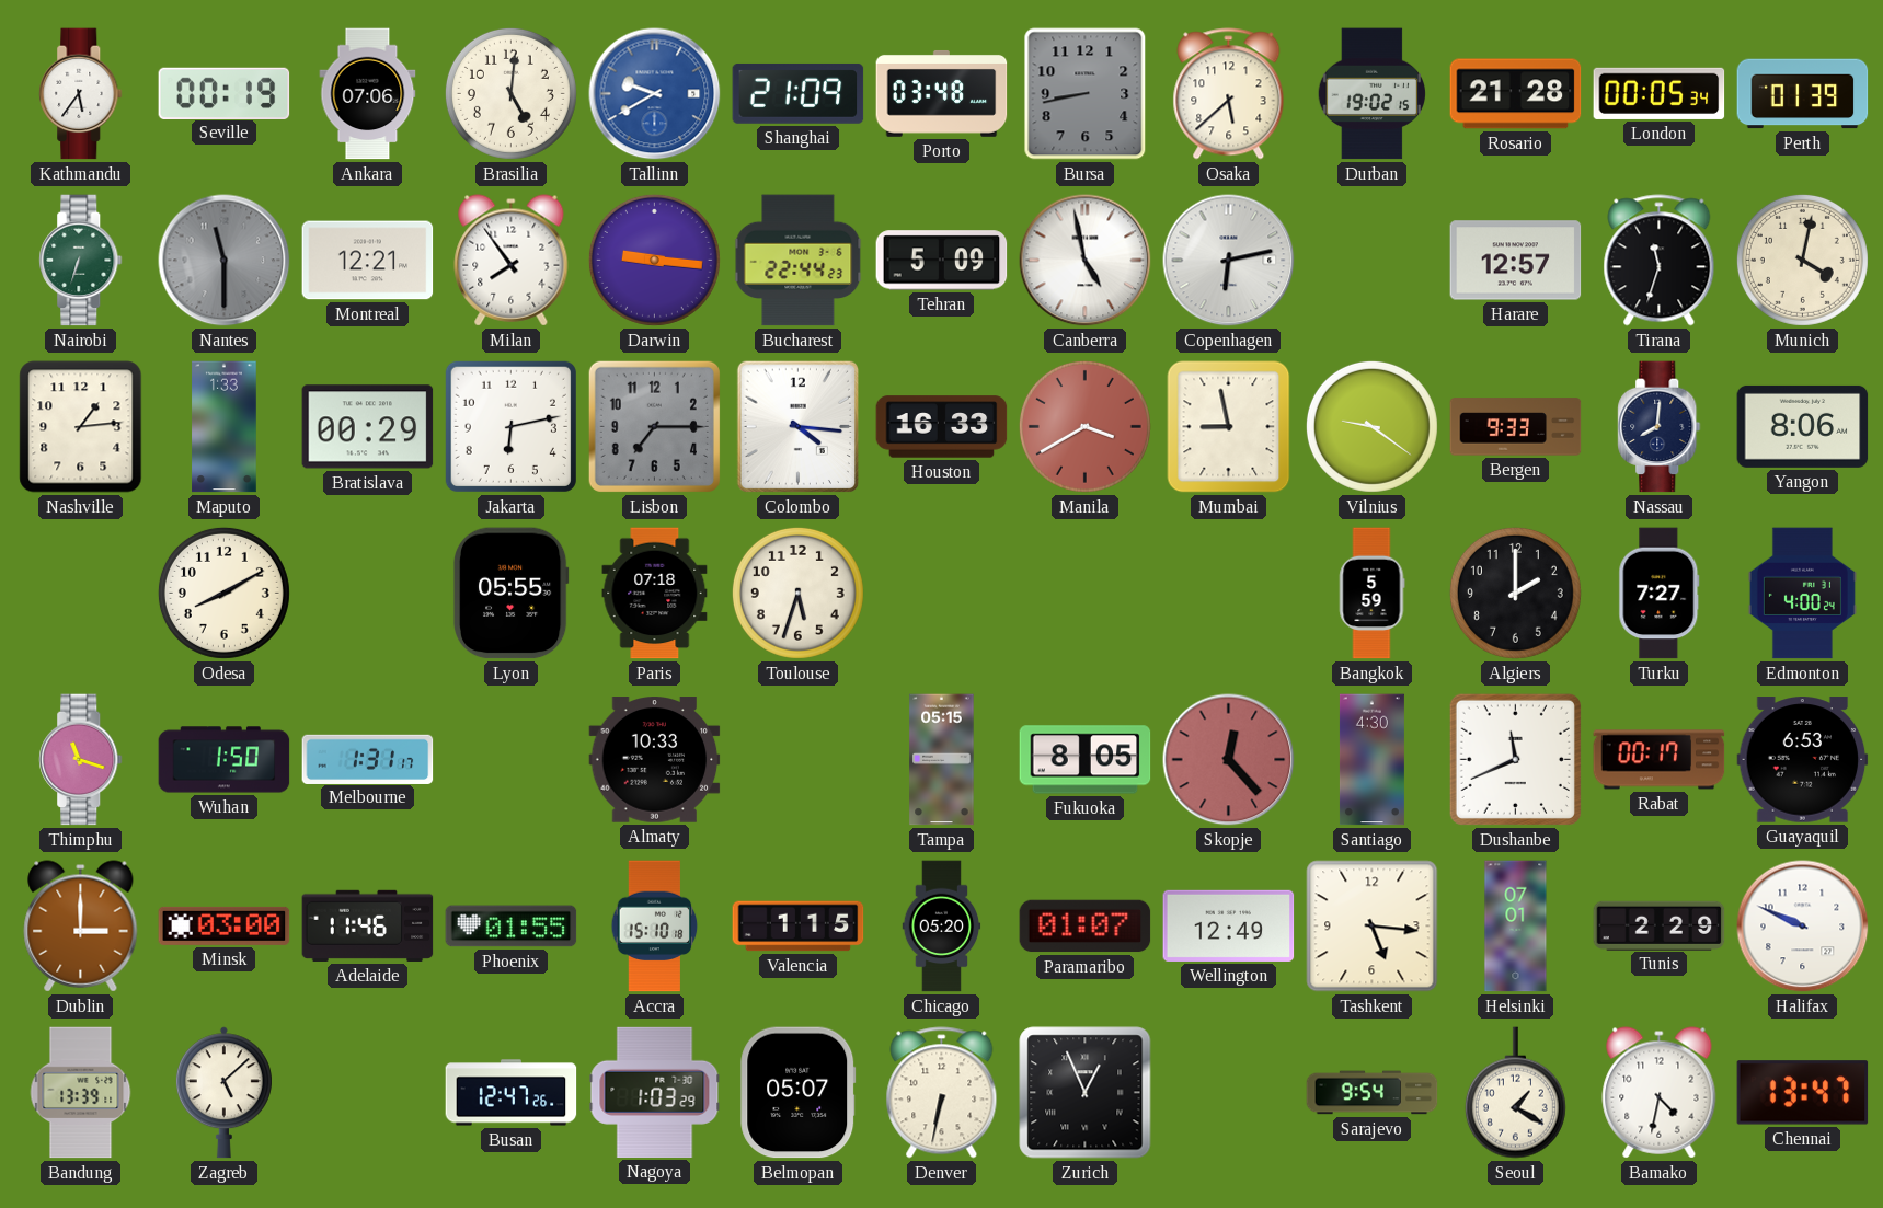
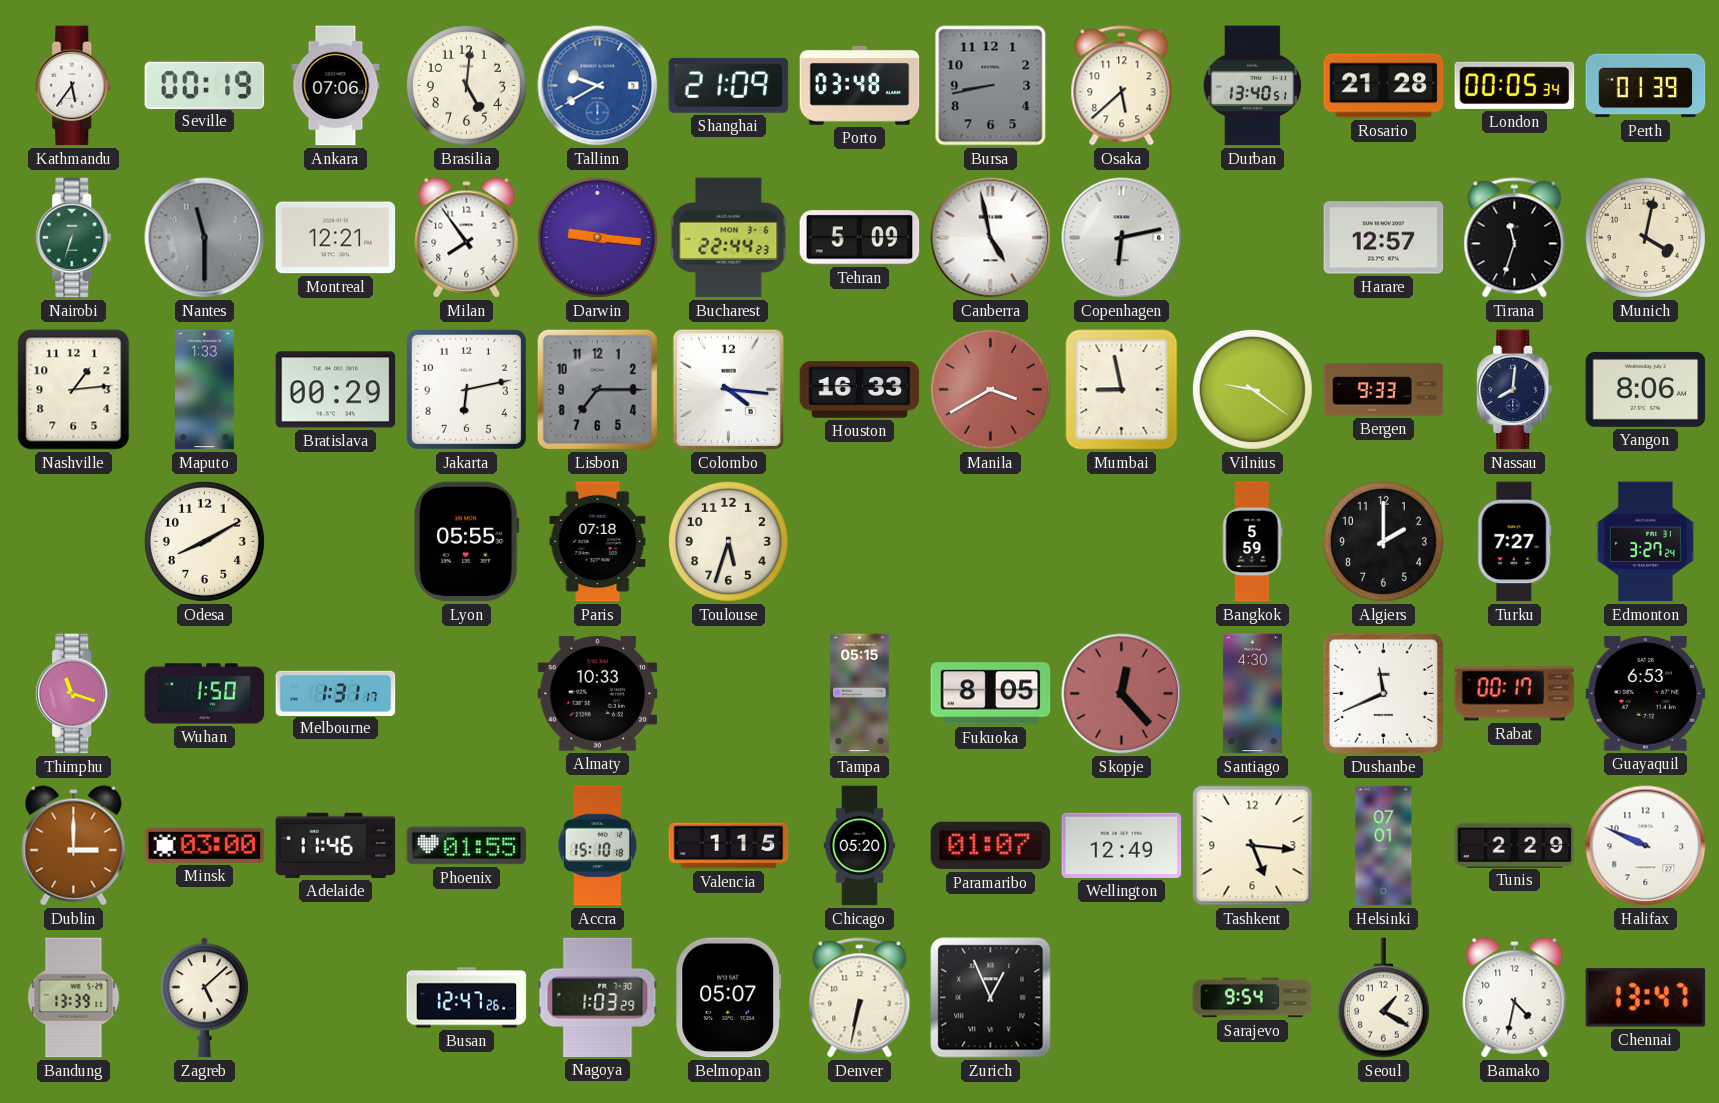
Durban: 19:02 -> 13:40 (1252, 86)
Edmonton: 4:00 -> 3:27 (1645, 542)
